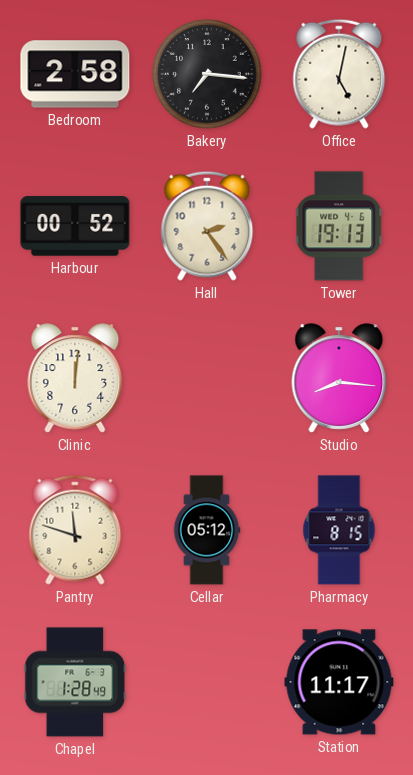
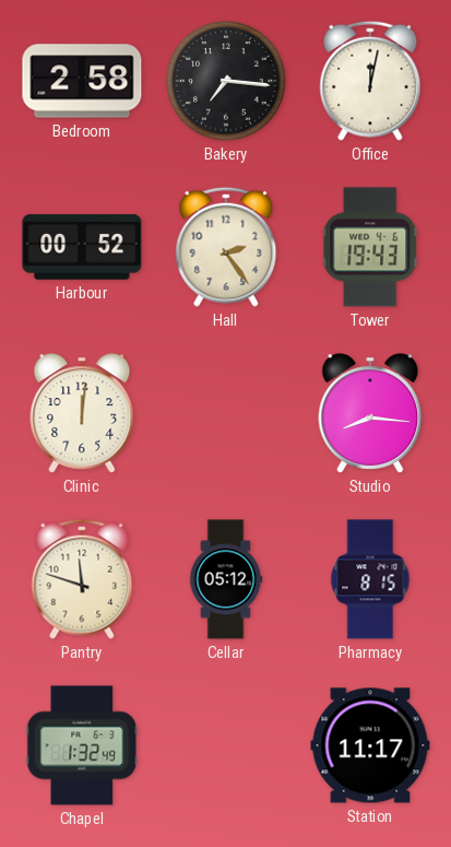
Office: 5:02 -> 12:02 (370, 81)
Tower: 19:13 -> 19:43 (371, 247)
Chapel: 1:28 -> 1:32 (82, 745)
